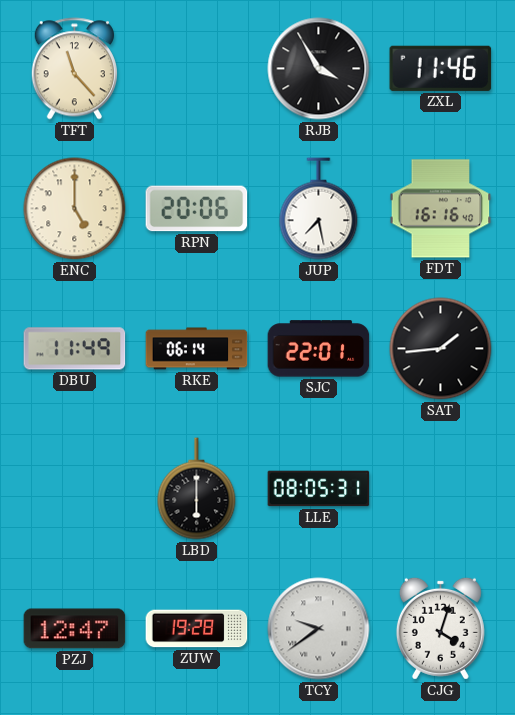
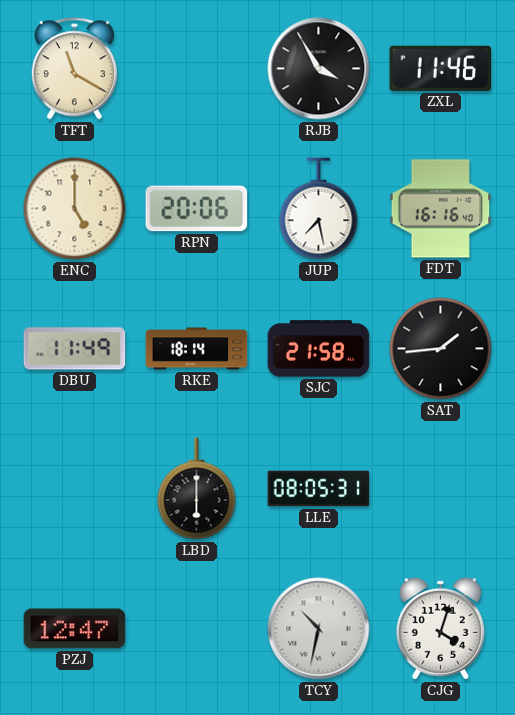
TFT: 11:23 -> 11:20 (74, 69)
RKE: 06:14 -> 18:14 (197, 349)
SJC: 22:01 -> 21:58 (319, 349)
ZUW: 19:28 -> none (197, 629)
TCY: 9:39 -> 10:32 (319, 629)
